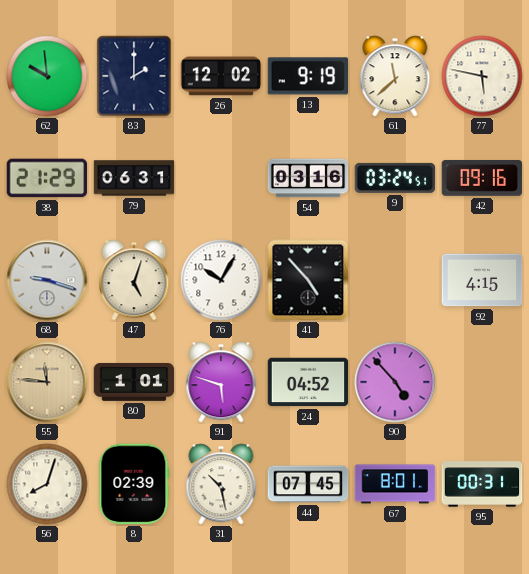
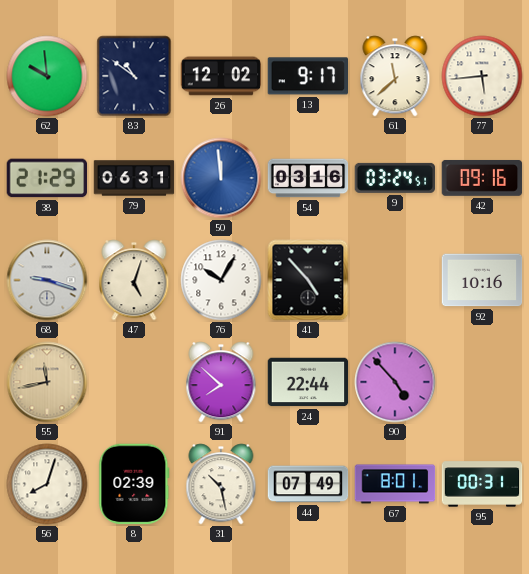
83: 2:00 -> 10:51 (134, 76)
13: 9:19 -> 9:17 (308, 76)
77: 5:47 -> 5:44 (482, 76)
50: none -> 11:59 (221, 178)
92: 4:15 -> 10:16 (482, 280)
55: 11:46 -> 11:43 (47, 382)
80: 1:01 -> none (134, 382)
91: 5:48 -> 7:52 (221, 382)
24: 04:52 -> 22:44 (308, 382)
44: 07:45 -> 07:49 (308, 484)
